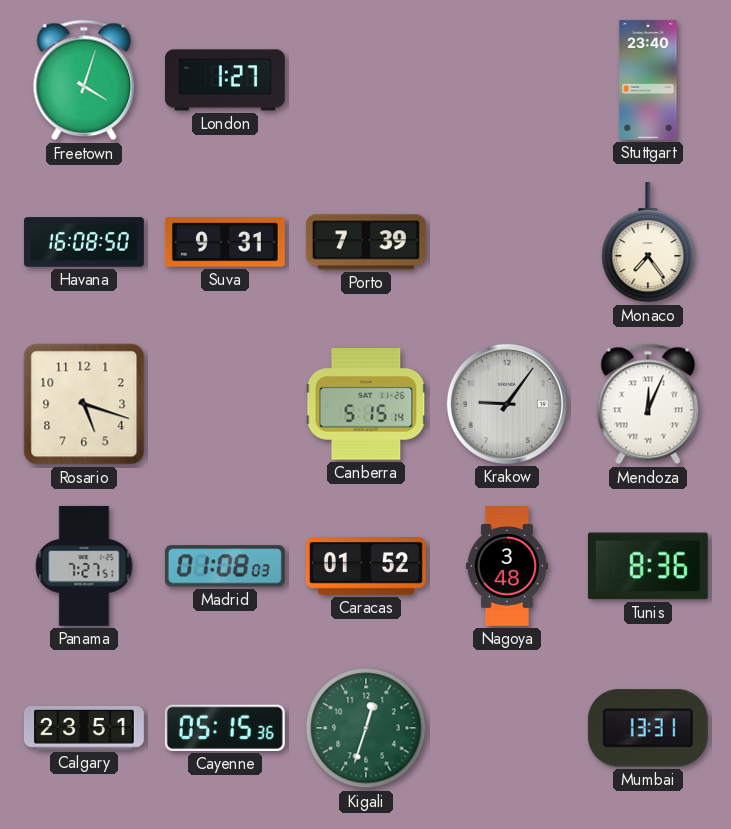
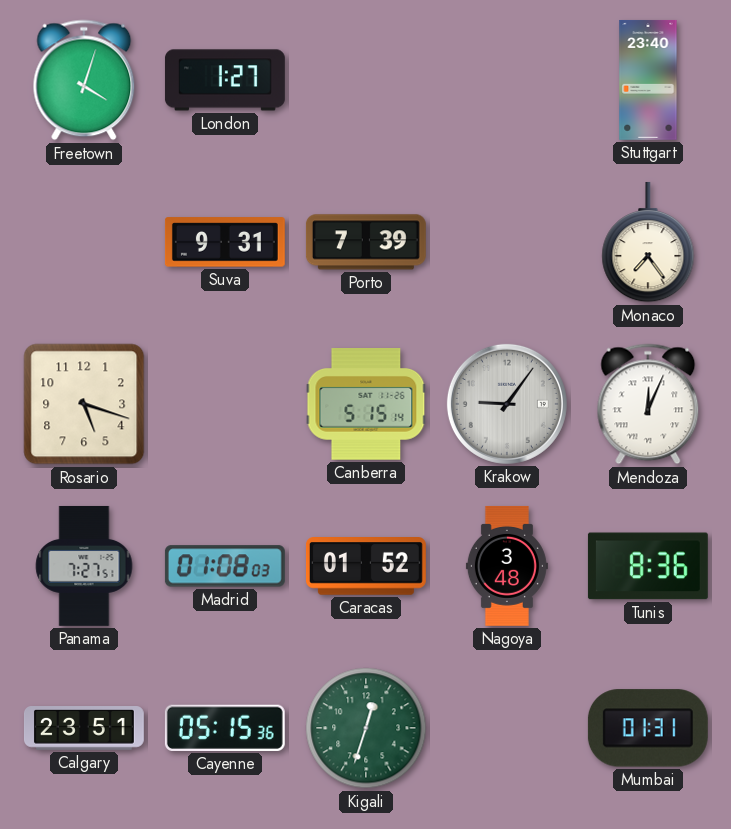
Havana: 16:08 -> none (84, 242)
Mumbai: 13:31 -> 01:31 (648, 728)
